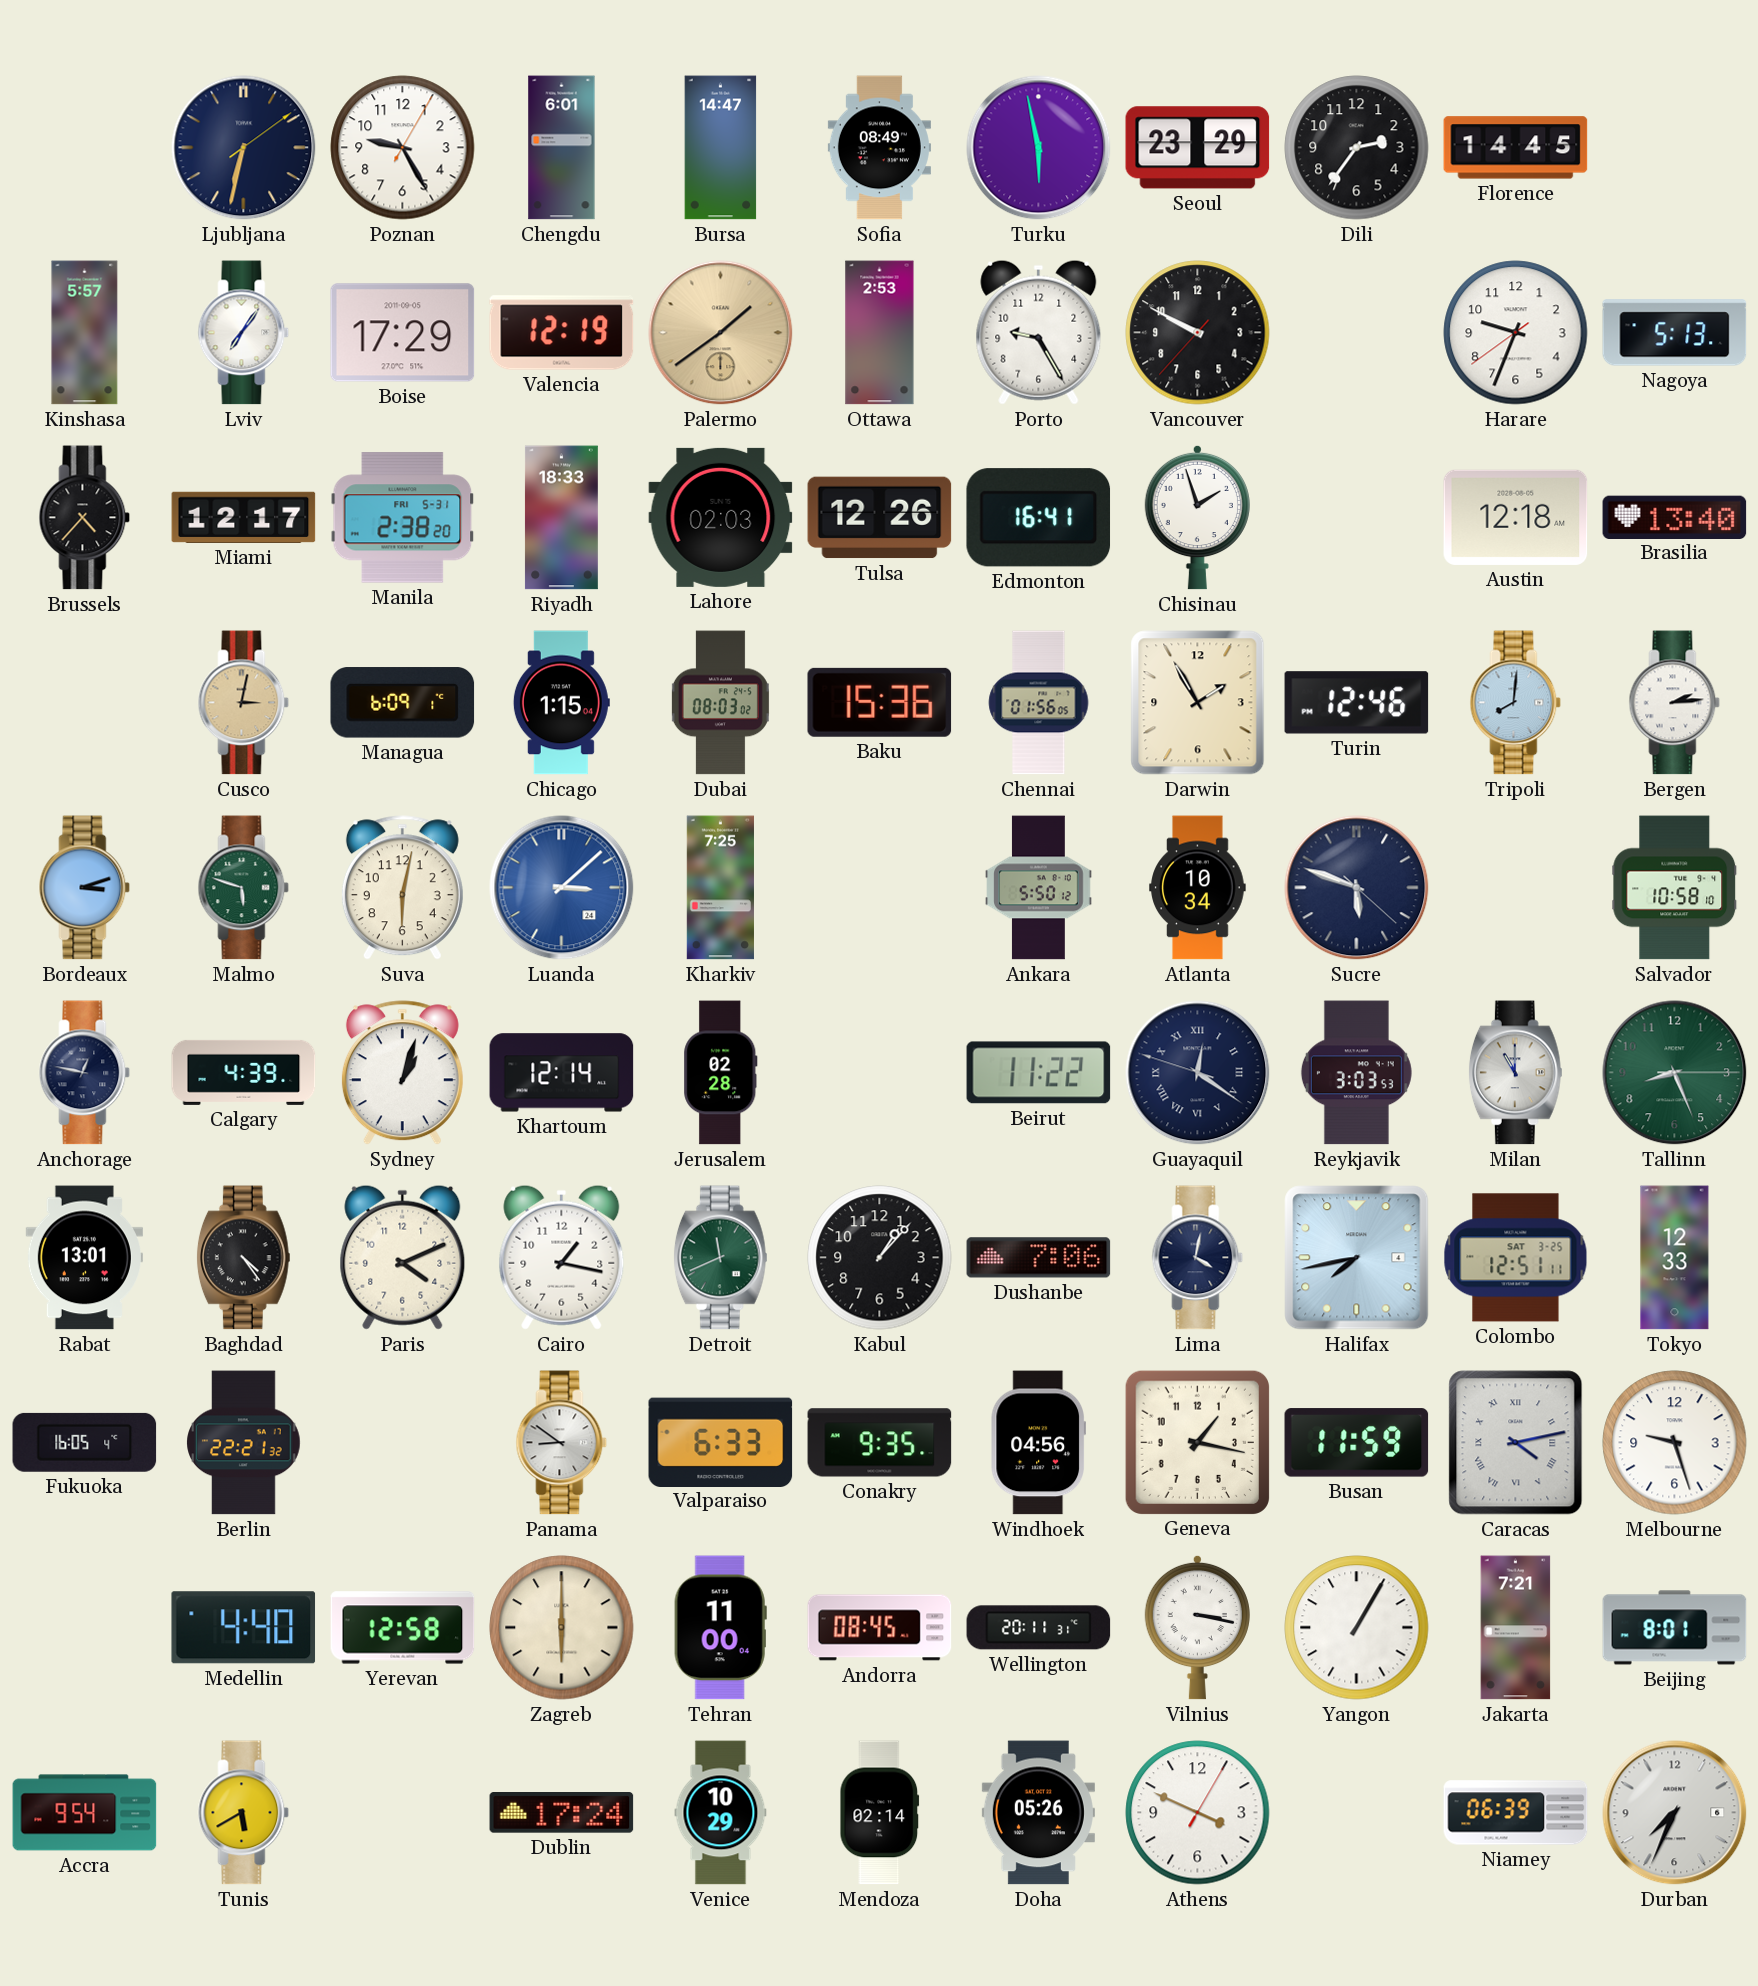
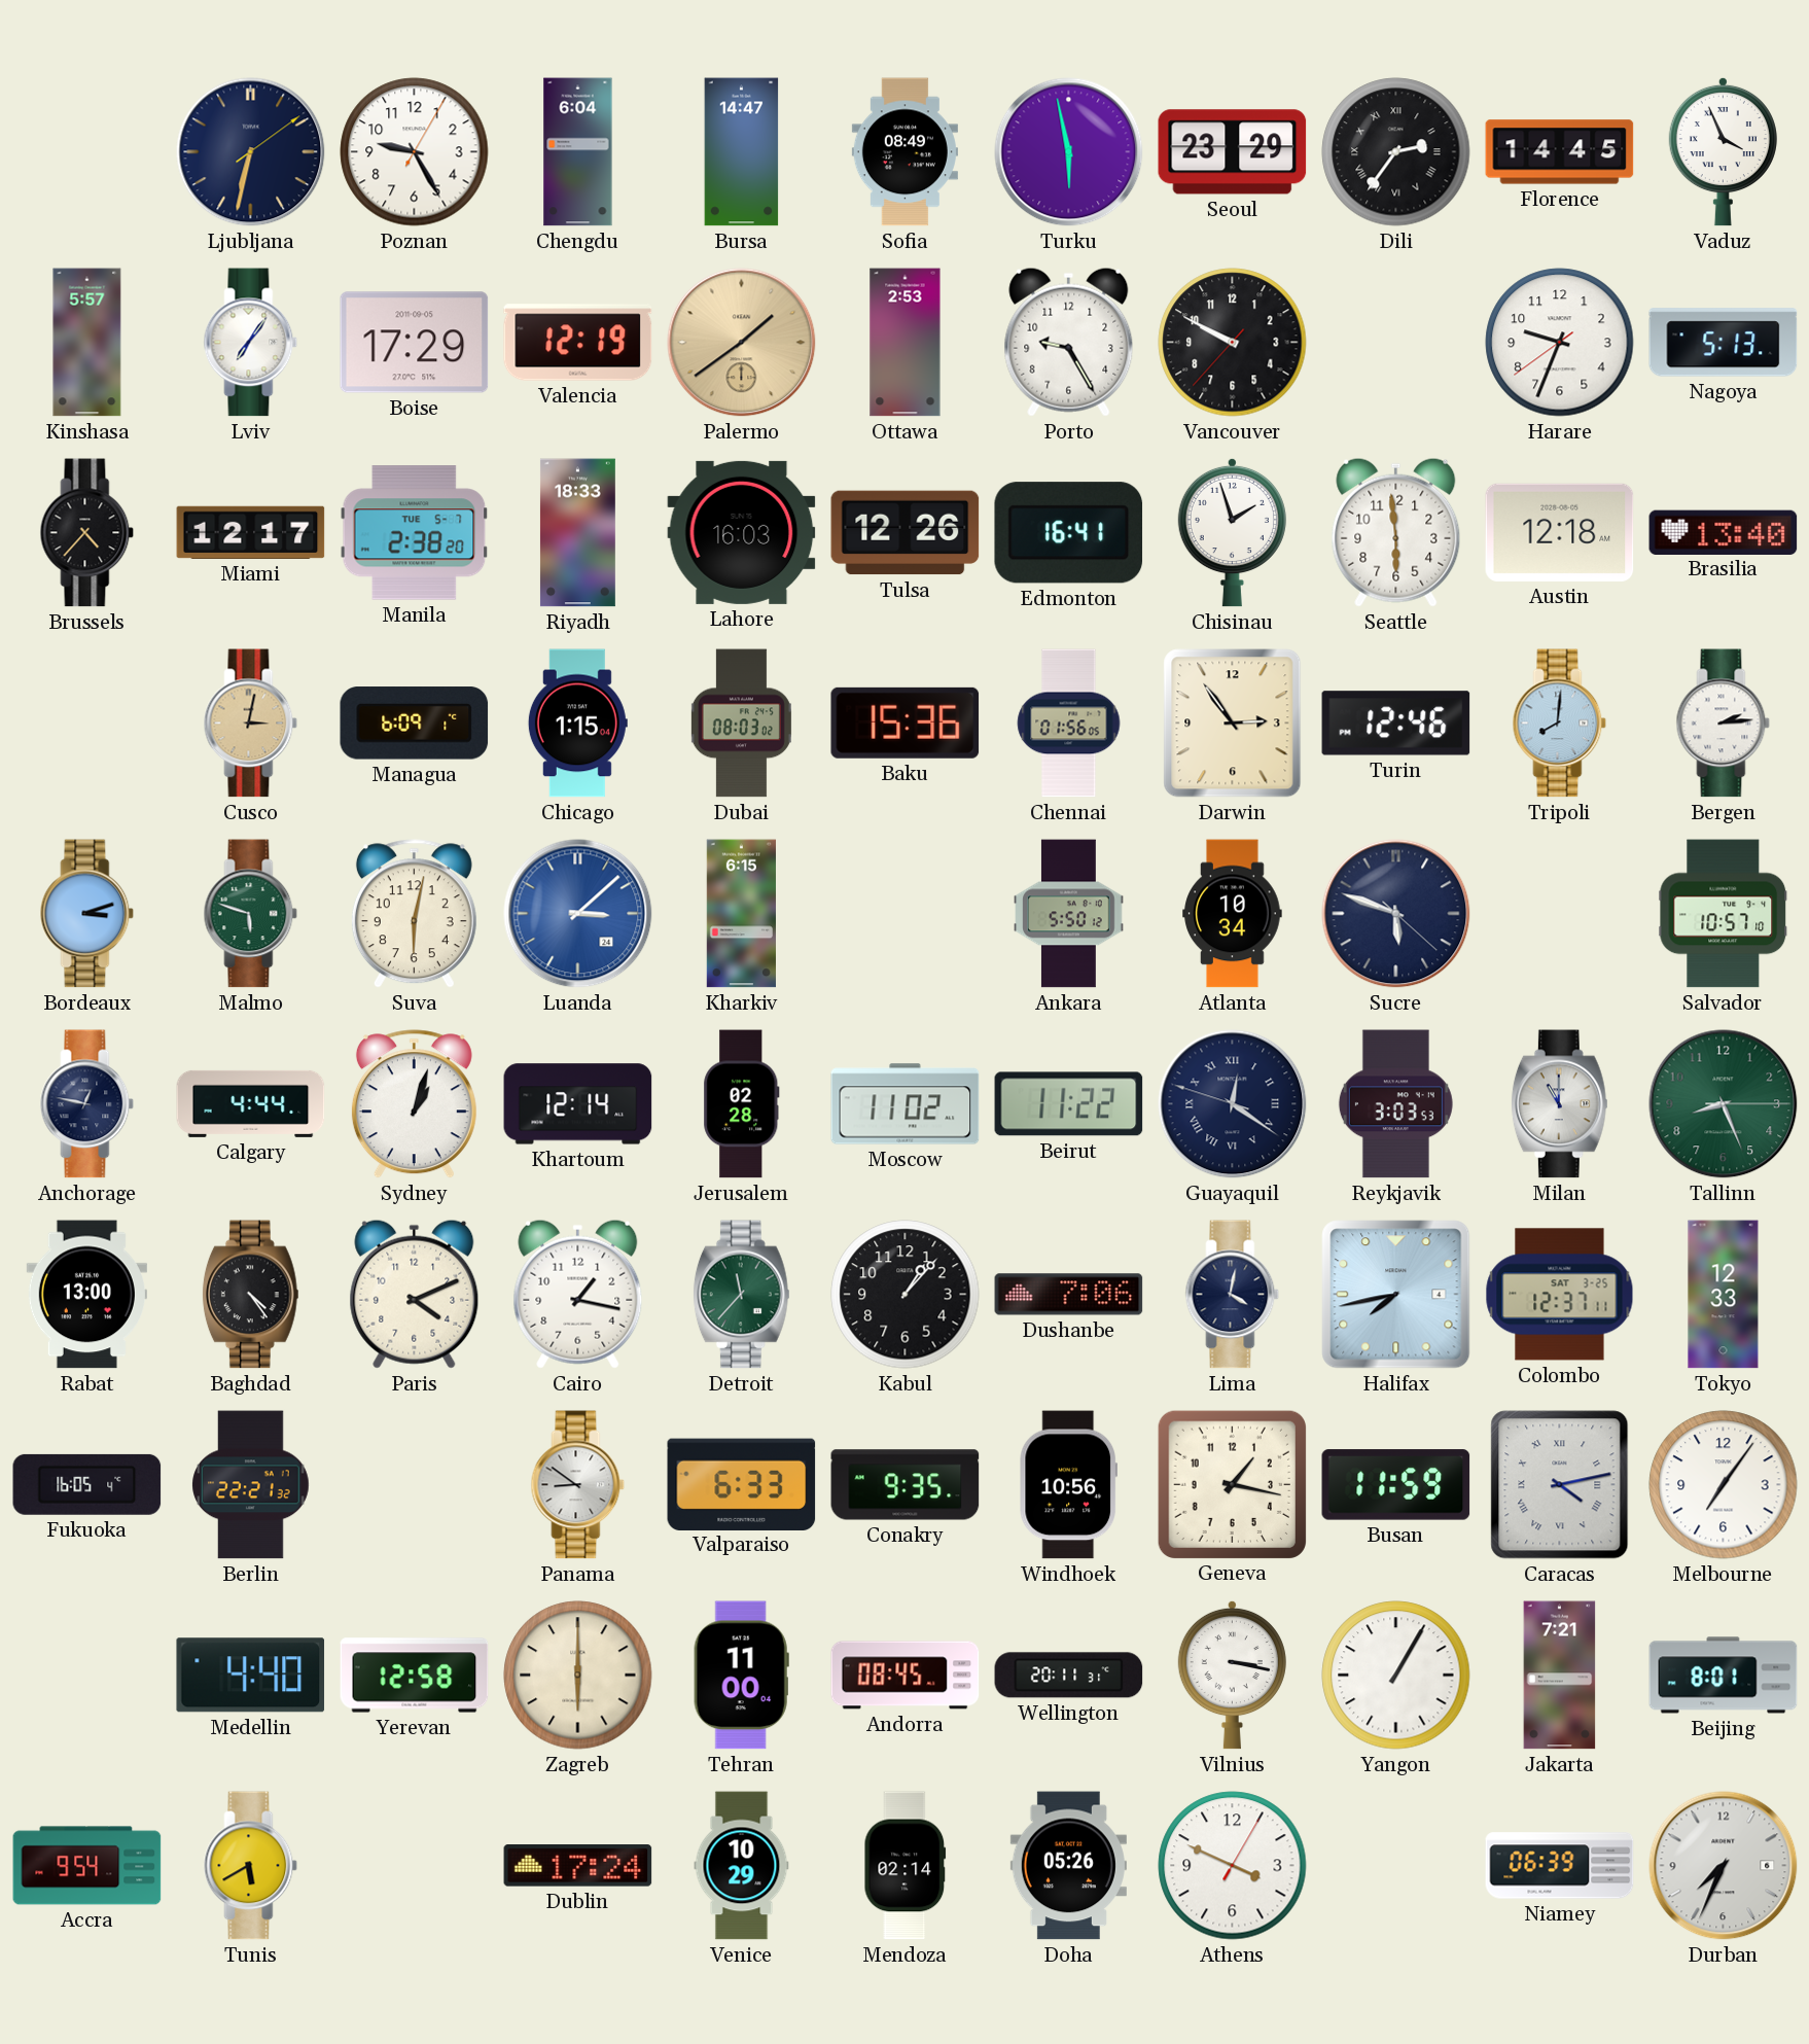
Chengdu: 6:01 -> 6:04 (578, 152)
Dili numerals: Arabic -> Roman (1396, 152)
Vaduz: none -> 3:56 (1723, 151)
Manila date: FRI 5-31 -> TUE 5-7 (415, 533)
Lahore: 02:03 -> 16:03 (742, 532)
Seattle: none -> 5:59 (1396, 532)
Darwin: 1:55 -> 2:54 (1233, 724)
Kharkiv: 7:25 -> 6:15 (741, 914)
Salvador: 10:58 -> 10:57 (1724, 914)
Calgary: 4:39 -> 4:44 (251, 1103)
Moscow: none -> 11:02 (906, 1104)
Rabat: 13:01 -> 13:00 (86, 1295)
Detroit: 11:41 -> 11:37 (741, 1295)
Colombo: 12:51 -> 12:37 (1560, 1295)
Windhoek: 04:56 -> 10:56 (1068, 1485)
Melbourne: 9:27 -> 7:06 (1724, 1485)
